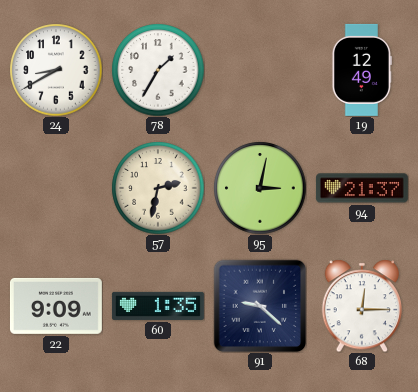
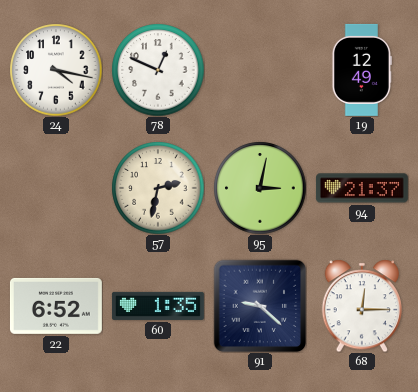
24: 8:40 -> 4:17 (56, 70)
78: 1:35 -> 12:49 (158, 70)
22: 9:09 -> 6:52 (56, 306)
